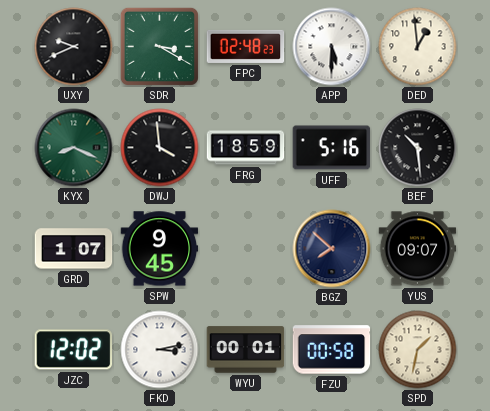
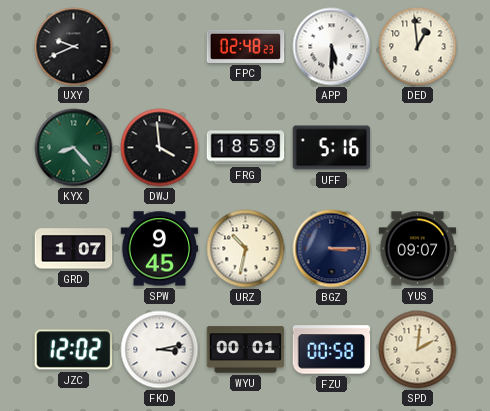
SDR: 3:20 -> none (159, 46)
KYX: 8:19 -> 8:23 (74, 148)
BEF: 10:29 -> none (418, 148)
URZ: none -> 10:32 (246, 249)
BGZ: 7:52 -> 3:15 (332, 249)
SPD: 1:32 -> 2:01 (418, 350)
